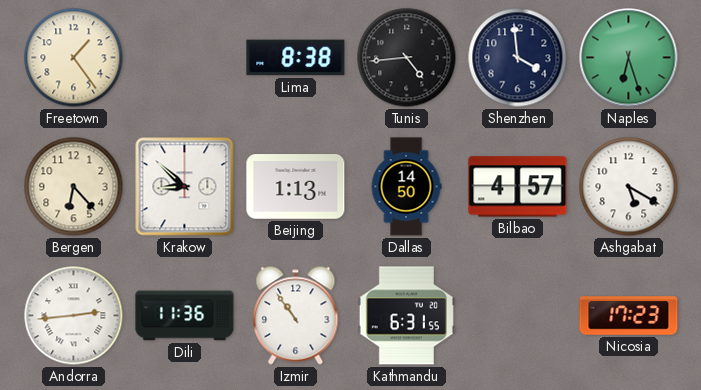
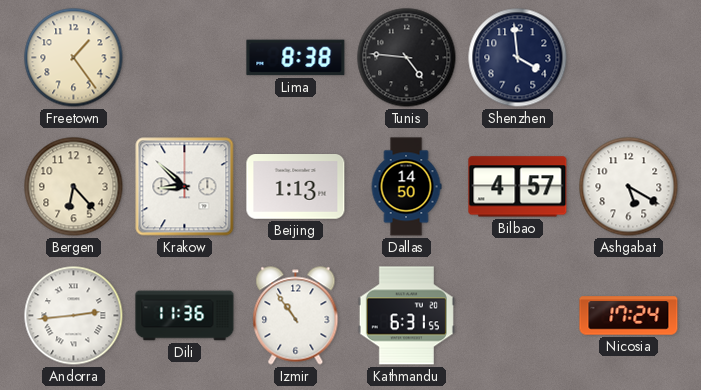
Tunis: 4:44 -> 4:46 (407, 58)
Naples: 6:27 -> none (629, 58)
Nicosia: 17:23 -> 17:24 (629, 316)
